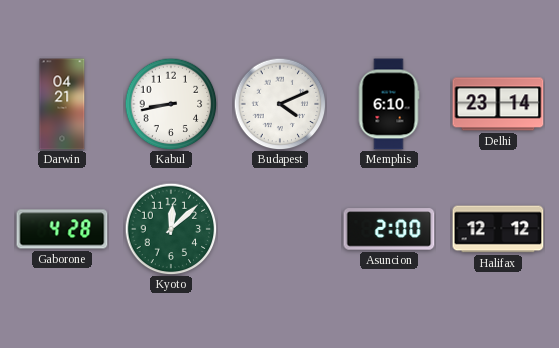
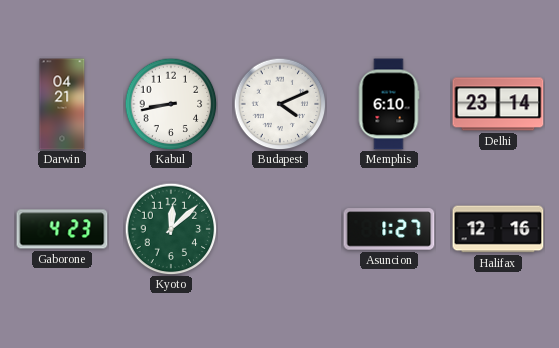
Gaborone: 4:28 -> 4:23 (62, 229)
Asuncion: 2:00 -> 1:27 (389, 229)
Halifax: 12:12 -> 12:16 (498, 229)
